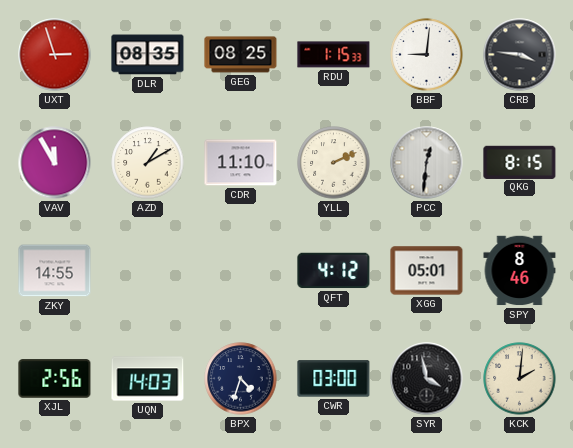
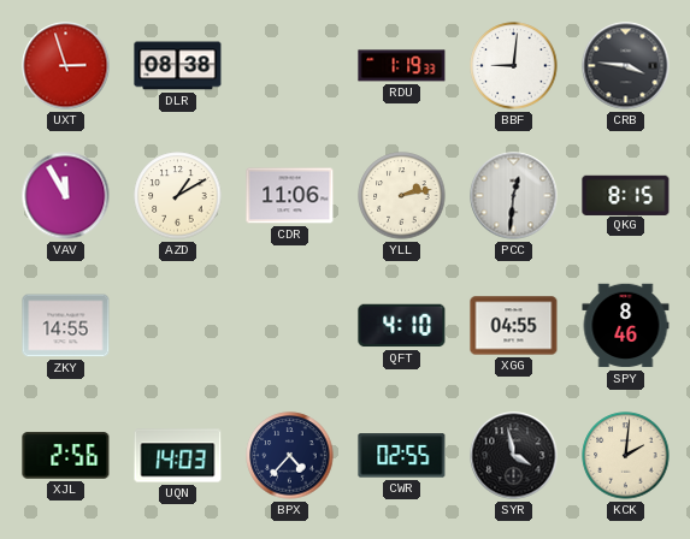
DLR: 08:35 -> 08:38 (178, 66)
GEG: 08:25 -> none (241, 55)
RDU: 1:15 -> 1:19 (402, 66)
CDR: 11:10 -> 11:06 (290, 196)
YLL: 2:11 -> 2:13 (402, 196)
QFT: 4:12 -> 4:10 (402, 326)
XGG: 05:01 -> 04:55 (514, 326)
BPX: 4:33 -> 4:37 (290, 456)
CWR: 03:00 -> 02:55 (402, 456)
